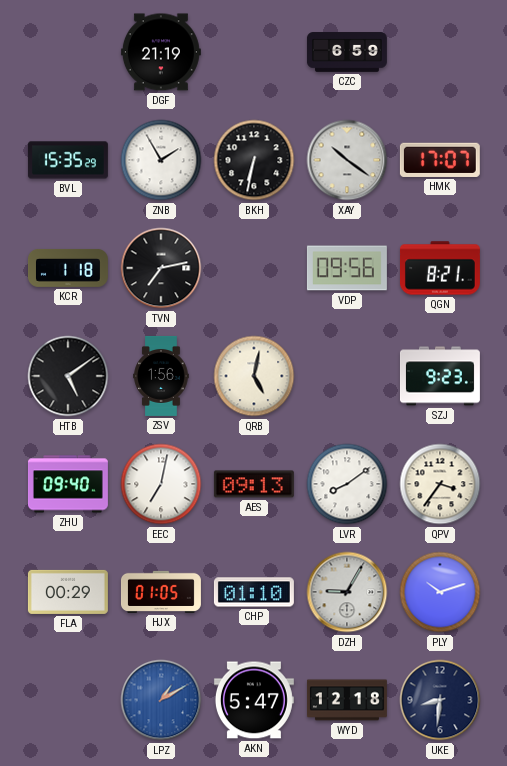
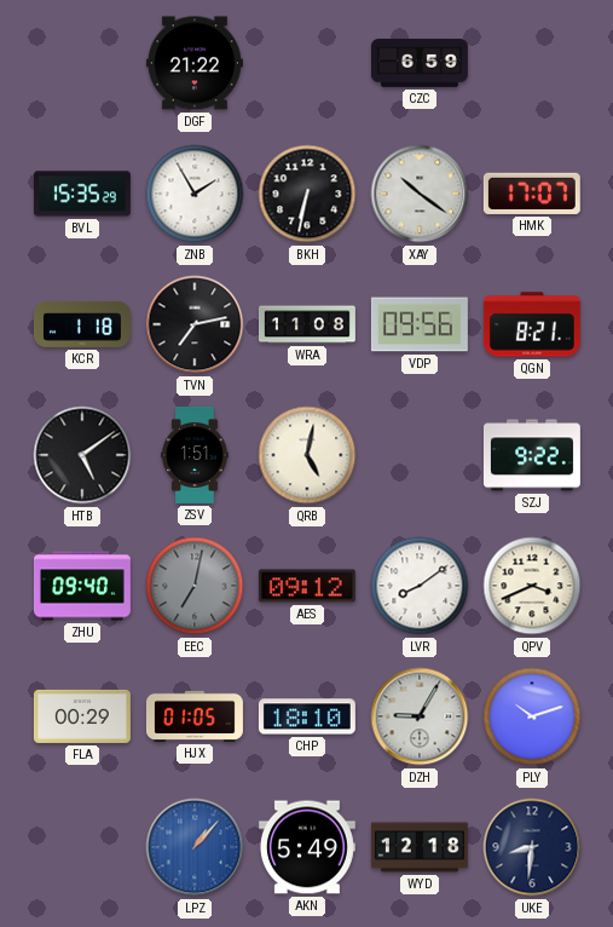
DGF: 21:19 -> 21:22 (195, 63)
WRA: none -> 11:08 (307, 324)
ZSV: 1:56 -> 1:51 (195, 455)
SZJ: 9:23 -> 9:22 (532, 455)
EEC dial: white -> grey (195, 586)
AES: 09:13 -> 09:12 (307, 586)
QPV: 3:36 -> 3:41 (532, 586)
CHP: 01:10 -> 18:10 (307, 716)
LPZ: 1:10 -> 1:07 (195, 847)
AKN: 5:47 -> 5:49 (307, 847)
